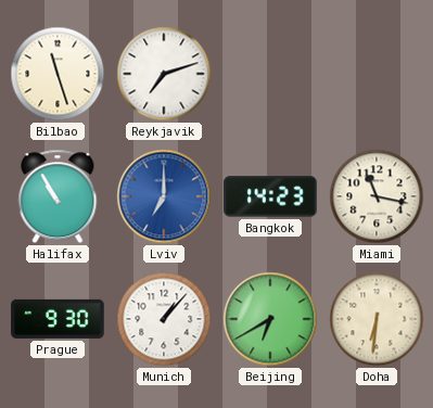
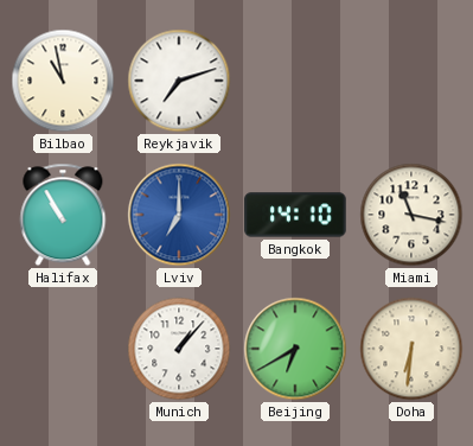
Bilbao: 11:27 -> 10:58 (63, 81)
Bangkok: 14:23 -> 14:10 (295, 215)
Prague: 9:30 -> none (58, 319)
